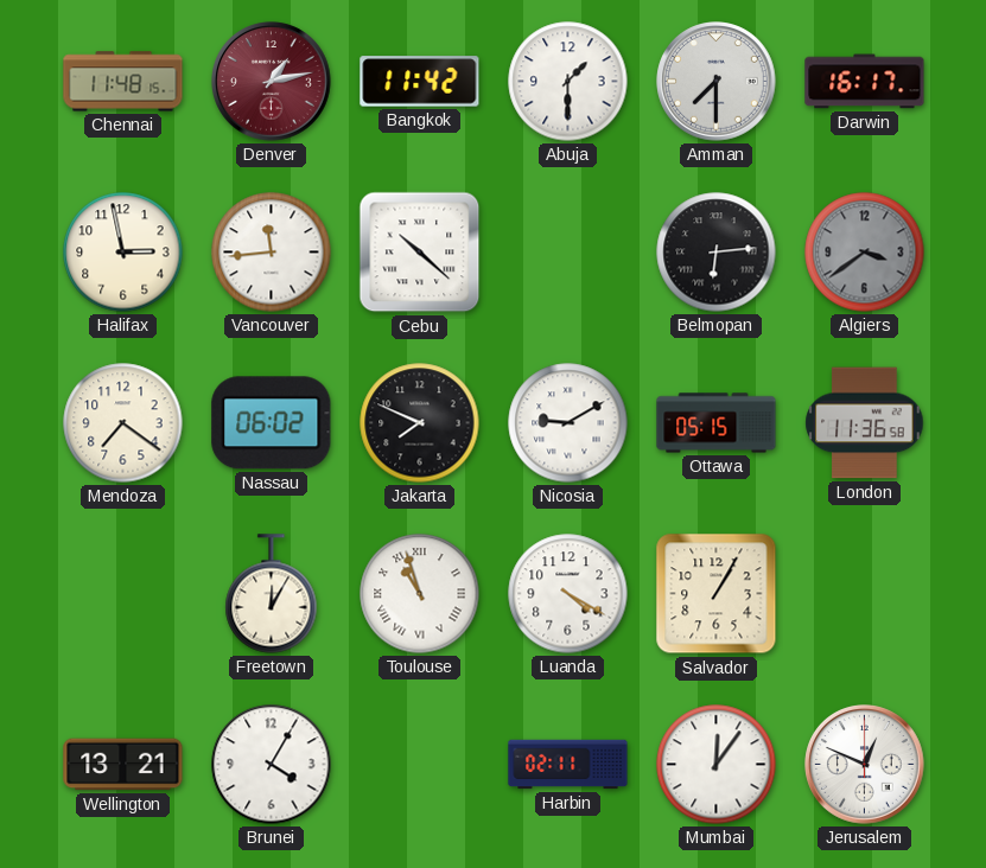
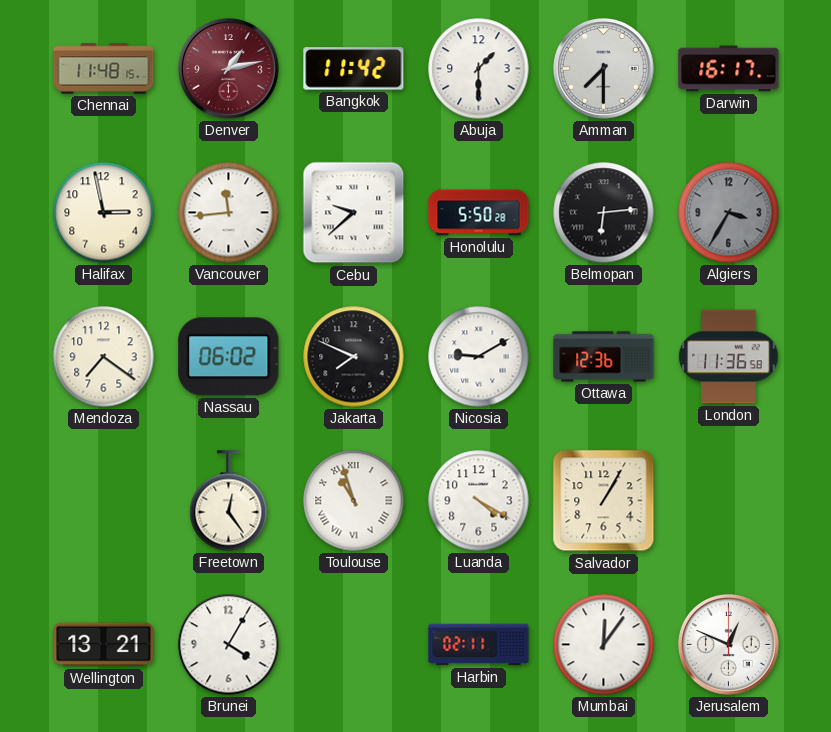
Cebu: 10:22 -> 9:38 (354, 213)
Honolulu: none -> 5:50 (479, 213)
Algiers: 3:39 -> 3:35 (729, 213)
Ottawa: 05:15 -> 12:36 (604, 357)
Freetown: 12:05 -> 12:24 (229, 501)
